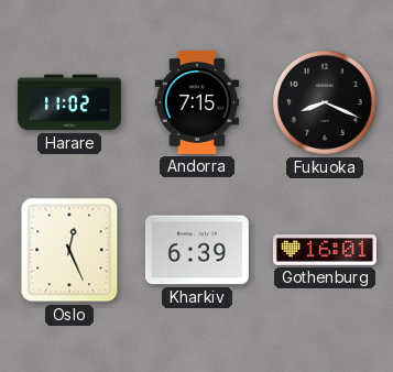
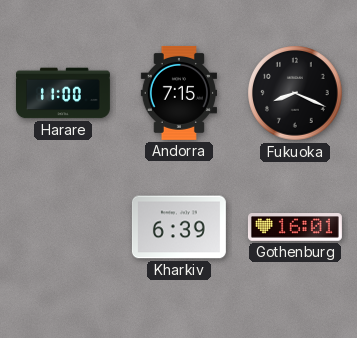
Harare: 11:02 -> 11:00 (63, 93)
Oslo: 12:26 -> none (69, 250)
